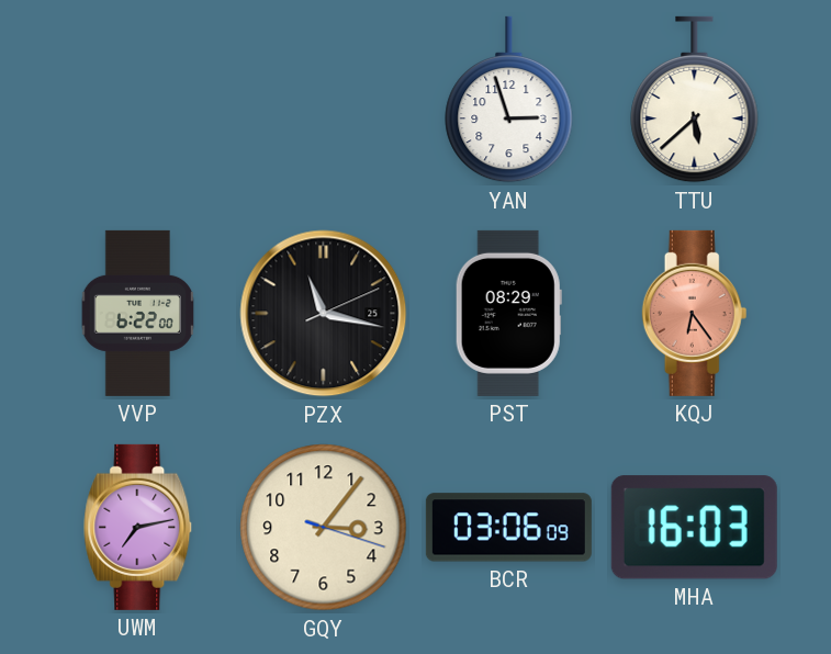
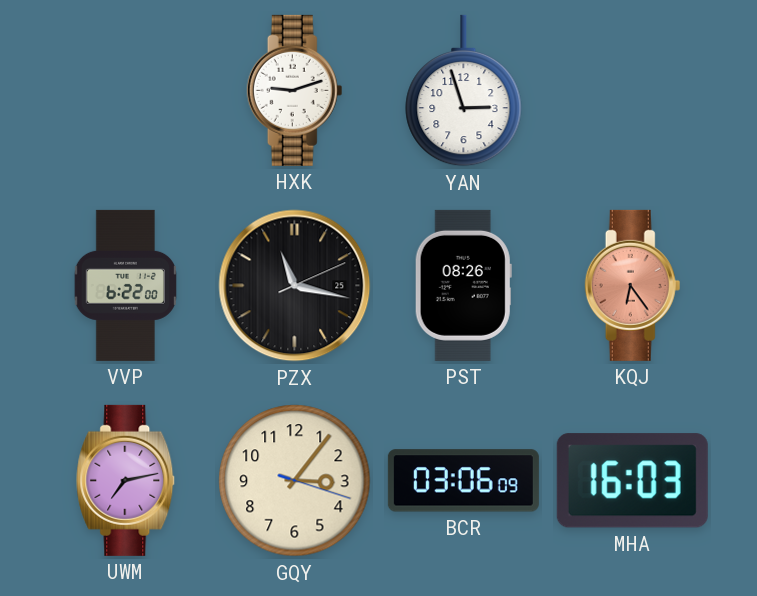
HXK: none -> 9:12 (295, 90)
TTU: 5:38 -> none (695, 100)
PST: 08:29 -> 08:26 (463, 285)
